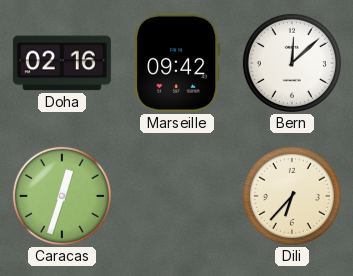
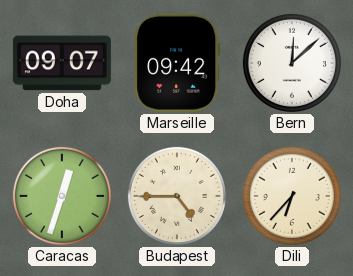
Doha: 02:16 -> 09:07 (62, 63)
Budapest: none -> 4:45 (177, 196)
